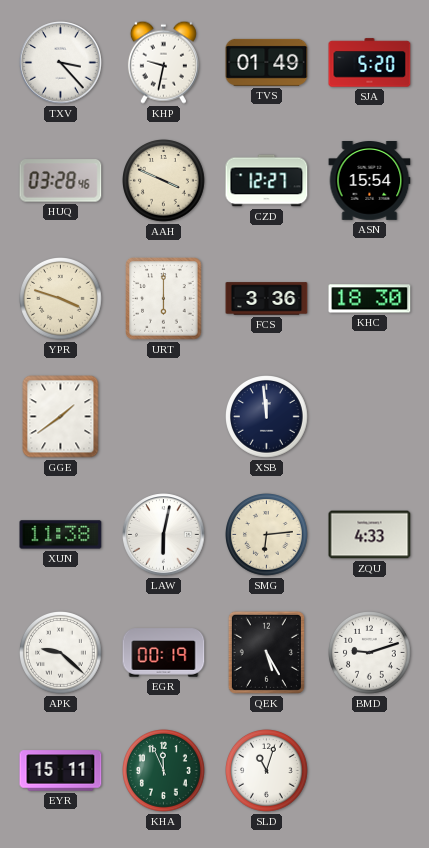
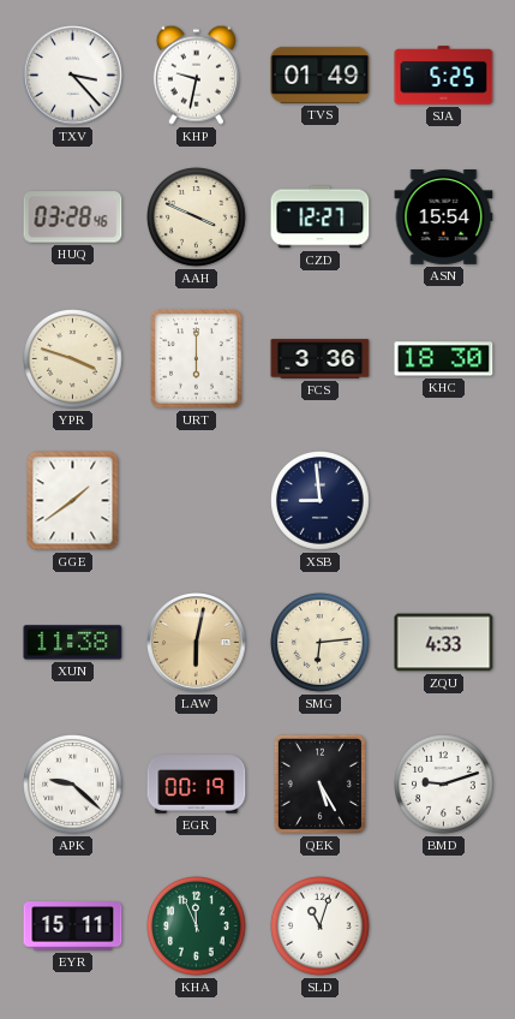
SJA: 5:20 -> 5:25 (444, 76)
XSB: 11:59 -> 8:59 (321, 501)
LAW dial: white -> champagne (197, 643)
